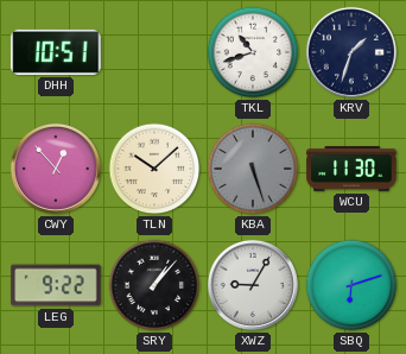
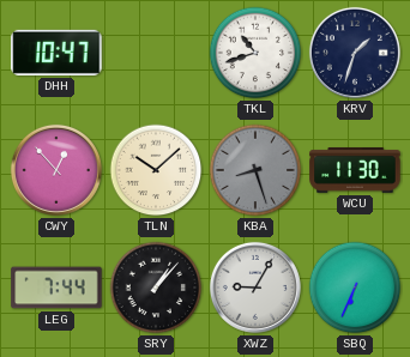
DHH: 10:51 -> 10:47 (56, 53)
KBA: 5:27 -> 8:27 (255, 170)
LEG: 9:22 -> 7:44 (56, 288)
SBQ: 6:12 -> 6:34 (355, 288)
